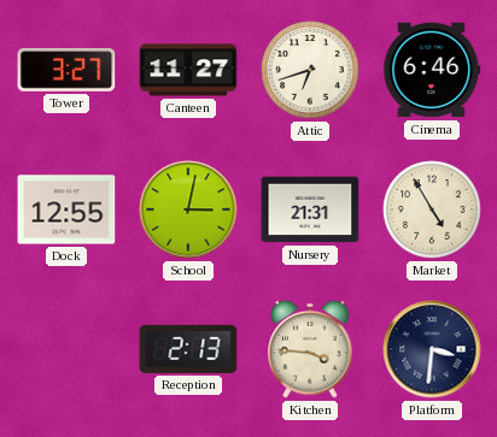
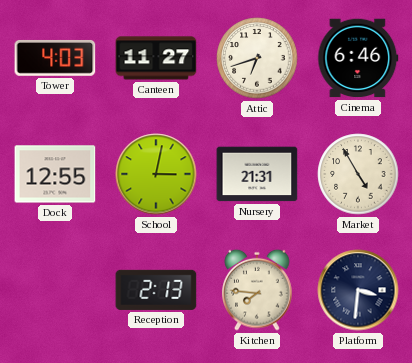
Tower: 3:27 -> 4:03 (55, 58)
Kitchen: 3:46 -> 7:46 (257, 290)
